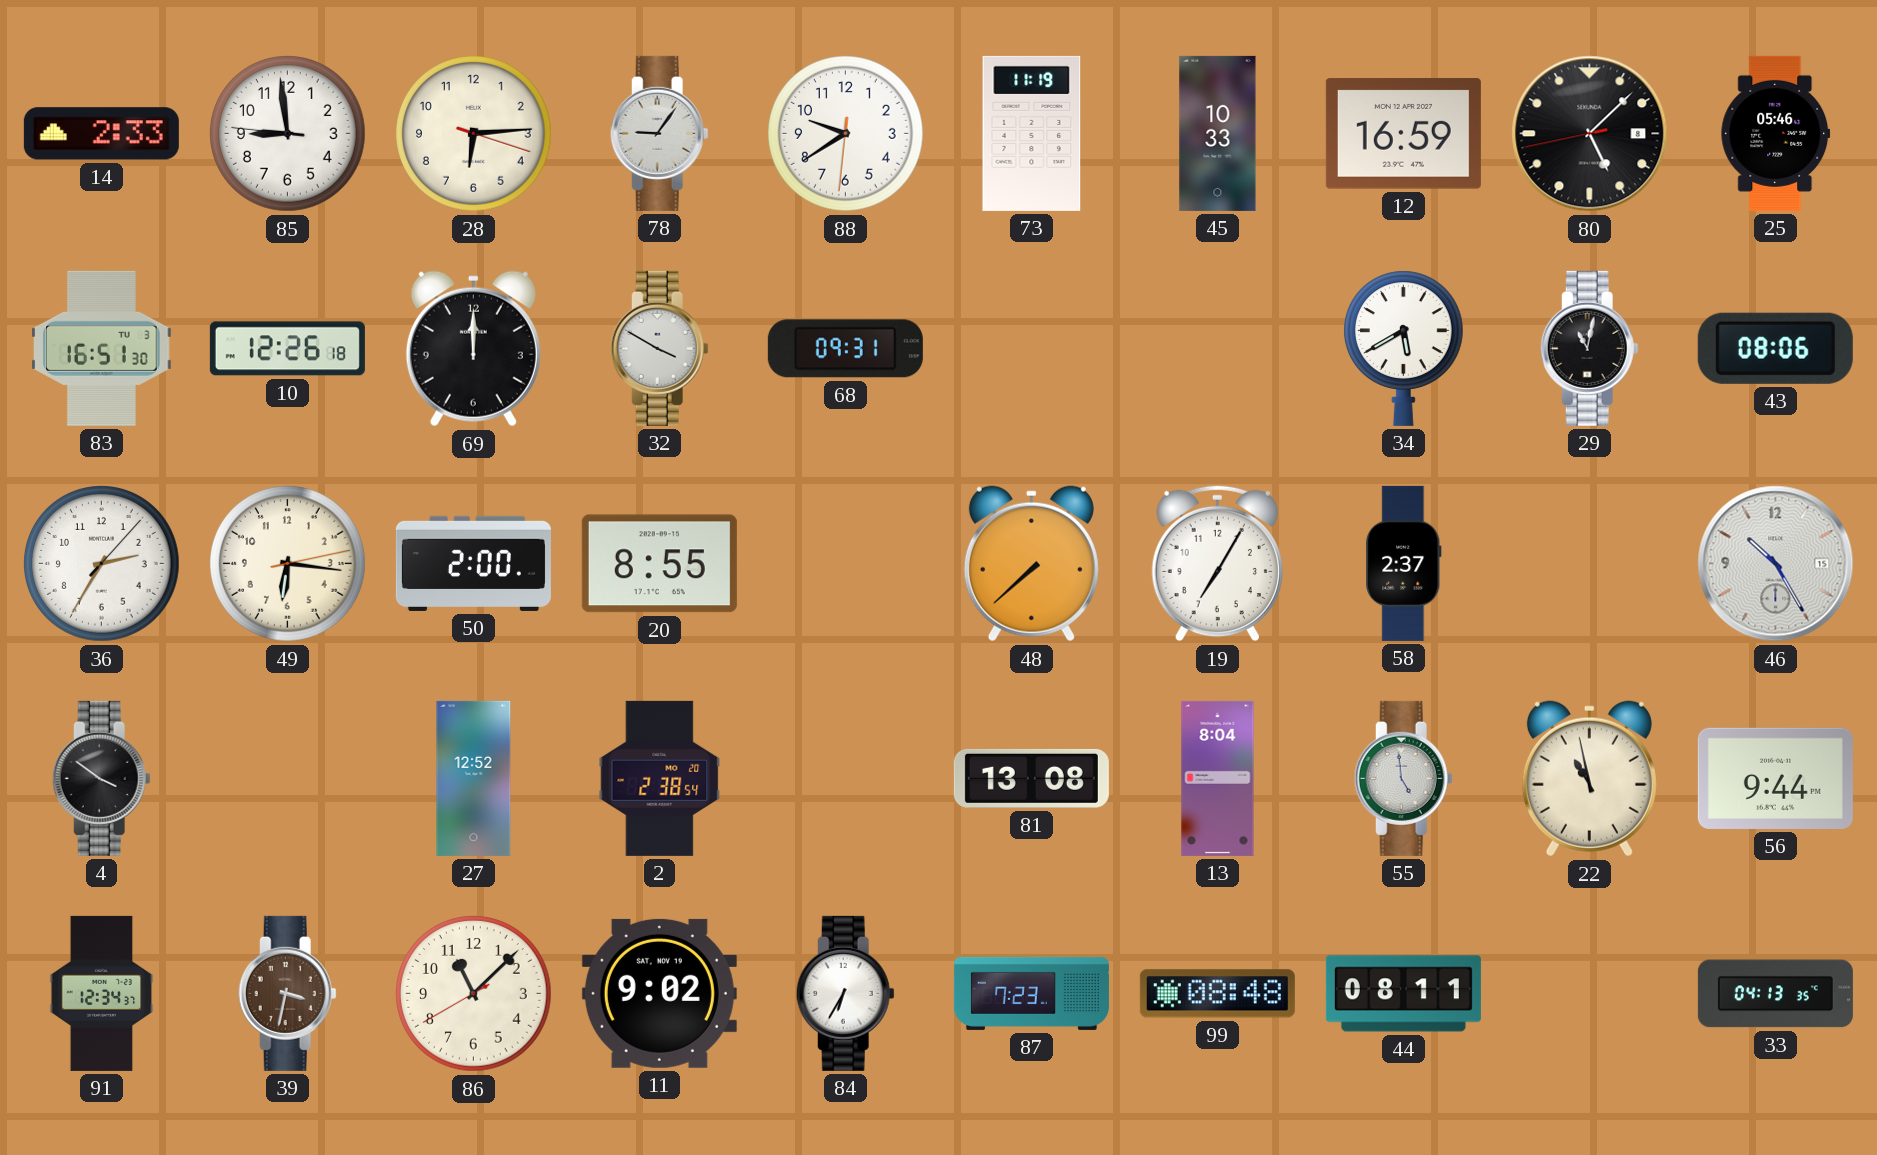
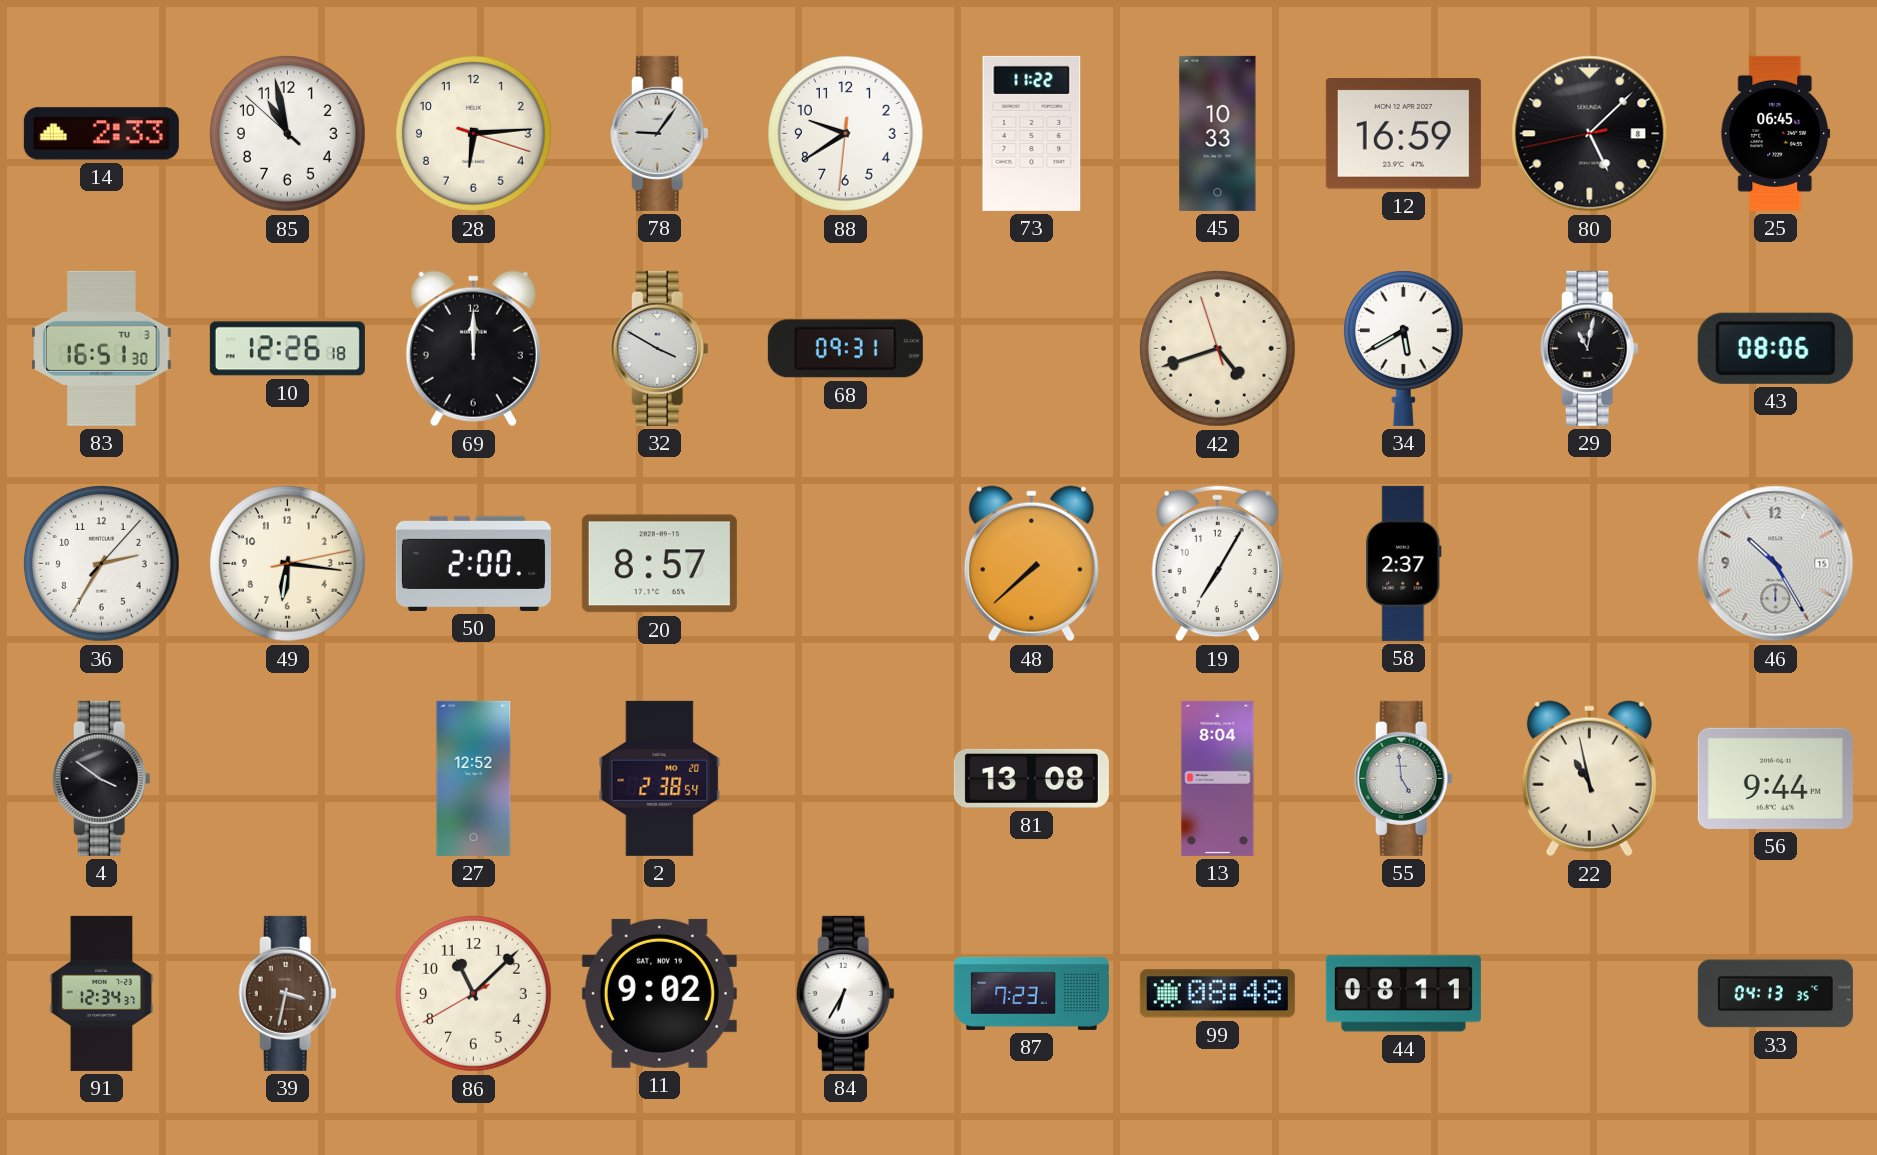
85: 8:58 -> 10:57 (288, 134)
73: 11:19 -> 11:22 (1032, 133)
25: 05:46 -> 06:45 (1776, 133)
42: none -> 4:41 (1218, 349)
20: 8:55 -> 8:57 (659, 564)
